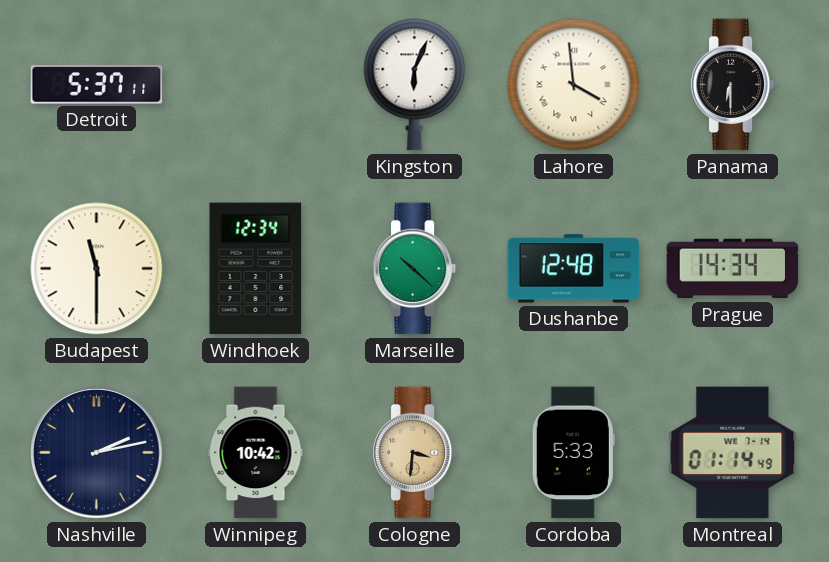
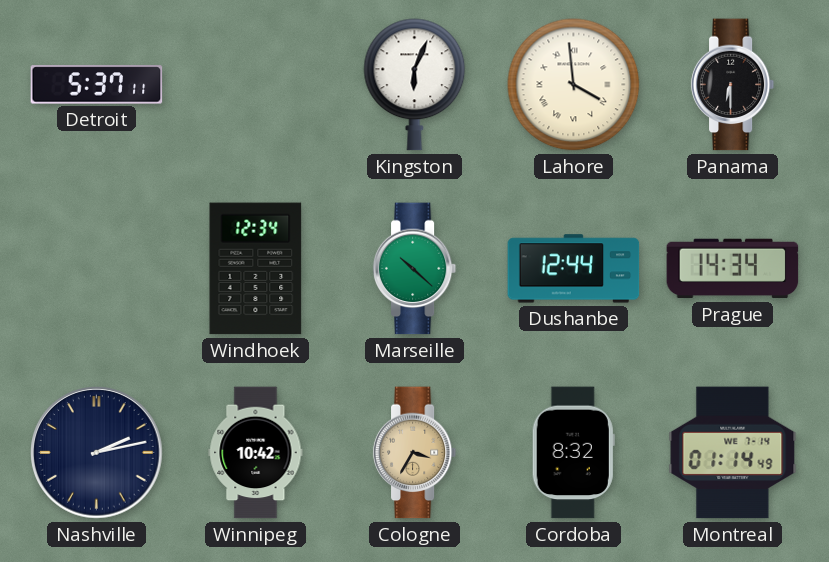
Budapest: 11:30 -> none (97, 269)
Dushanbe: 12:48 -> 12:44 (574, 269)
Cologne: 3:31 -> 3:35 (415, 453)
Cordoba: 5:33 -> 8:32 (573, 453)
